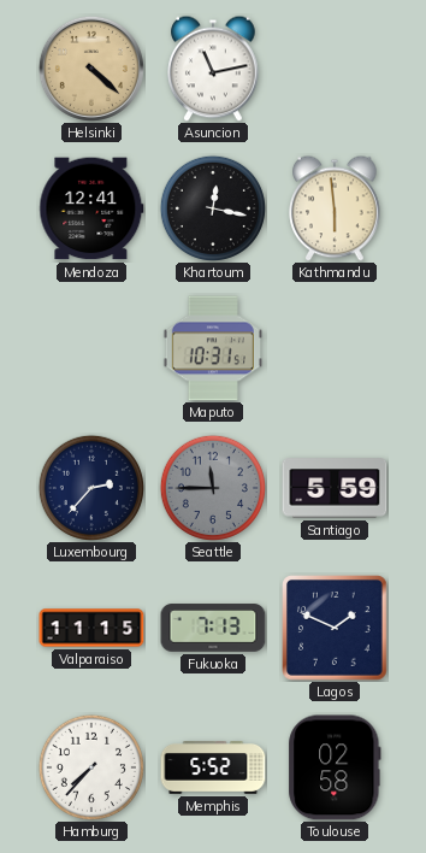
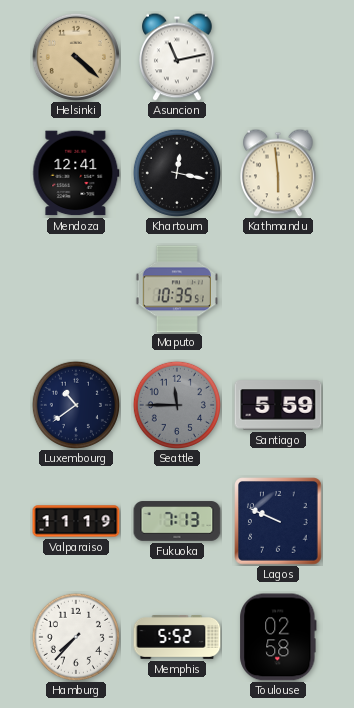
Maputo: 10:31 -> 10:35 (177, 289)
Luxembourg: 2:37 -> 10:39 (76, 405)
Valparaiso: 11:15 -> 11:19 (76, 521)
Lagos: 1:49 -> 9:49 (278, 521)
